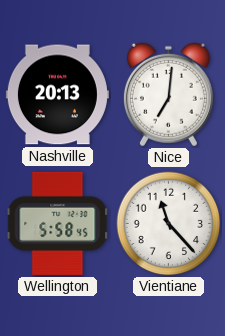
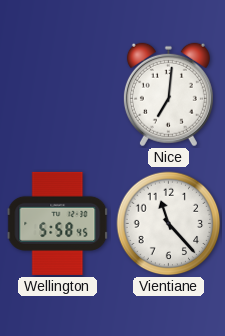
Nashville: 20:13 -> none (57, 95)
